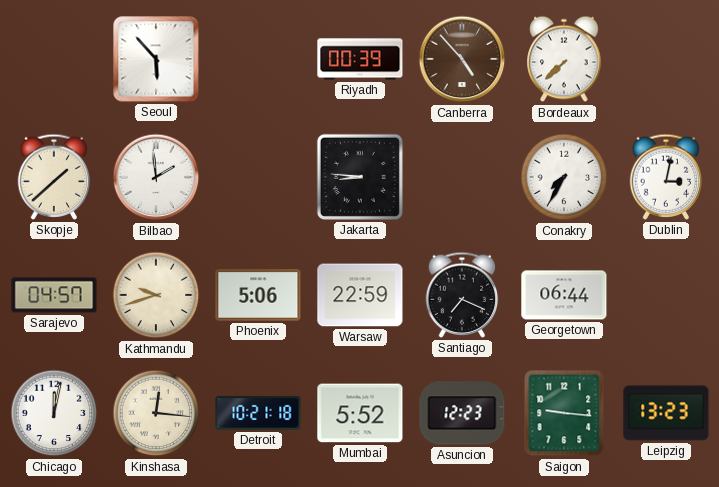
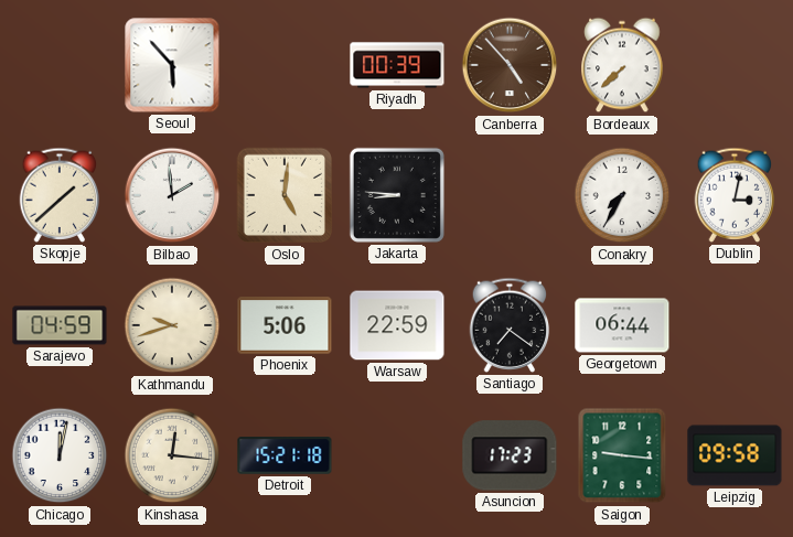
Oslo: none -> 5:01 (285, 195)
Sarajevo: 04:57 -> 04:59 (60, 325)
Santiago: 7:19 -> 7:21 (510, 325)
Detroit: 10:21 -> 15:21 (285, 455)
Mumbai: 5:52 -> none (360, 413)
Asuncion: 12:23 -> 17:23 (510, 455)
Leipzig: 13:23 -> 09:58 (735, 455)
